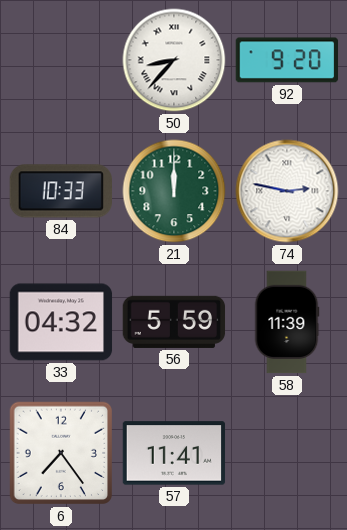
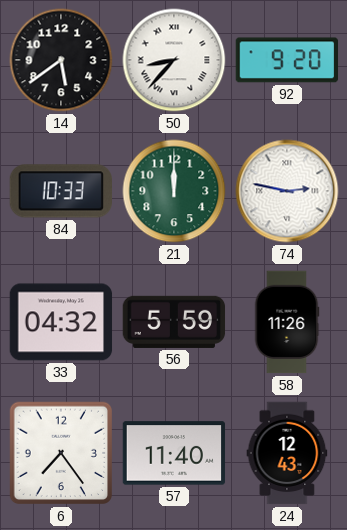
14: none -> 5:39 (61, 60)
58: 11:39 -> 11:26 (287, 322)
57: 11:41 -> 11:40 (174, 453)
24: none -> 12:43 (287, 453)
